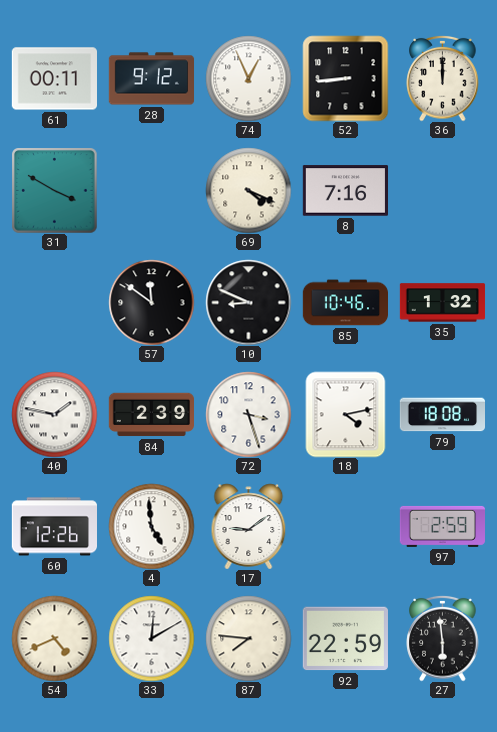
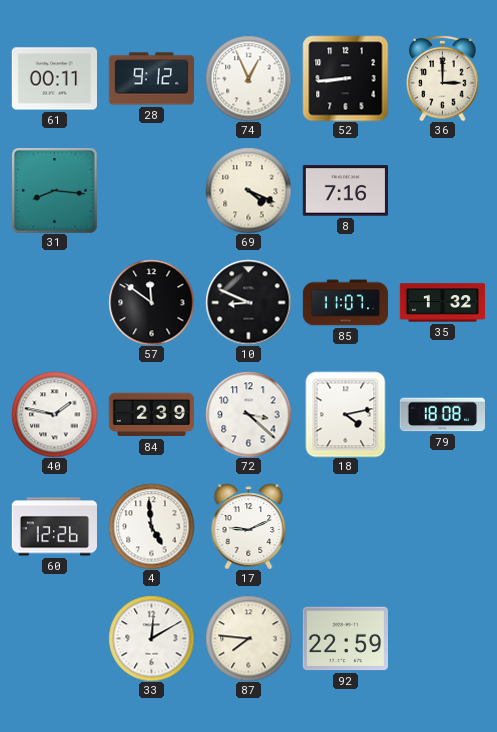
36: 12:00 -> 3:00 (443, 78)
31: 3:50 -> 8:16 (54, 190)
85: 10:46 -> 11:07 (345, 303)
72: 3:27 -> 3:22 (248, 414)
17: 9:09 -> 9:11 (249, 526)
97: 2:59 -> none (442, 526)
54: 4:41 -> none (54, 638)
27: 5:59 -> none (443, 638)
